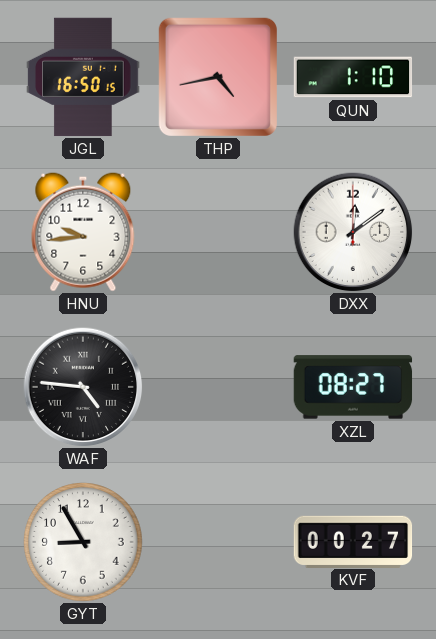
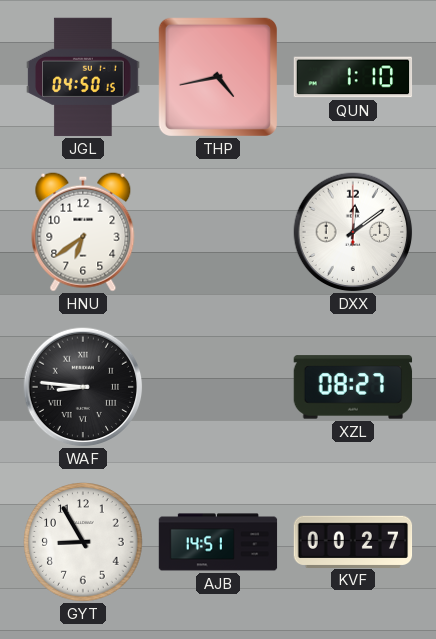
JGL: 16:50 -> 04:50 (83, 77)
HNU: 9:44 -> 6:39 (83, 232)
WAF: 4:46 -> 8:46 (83, 387)
AJB: none -> 14:51 (218, 542)
